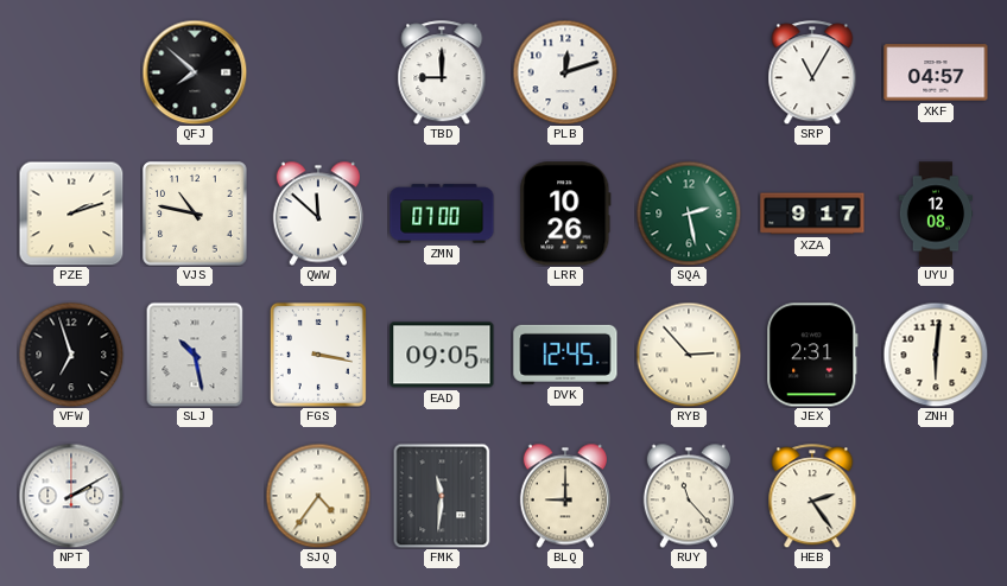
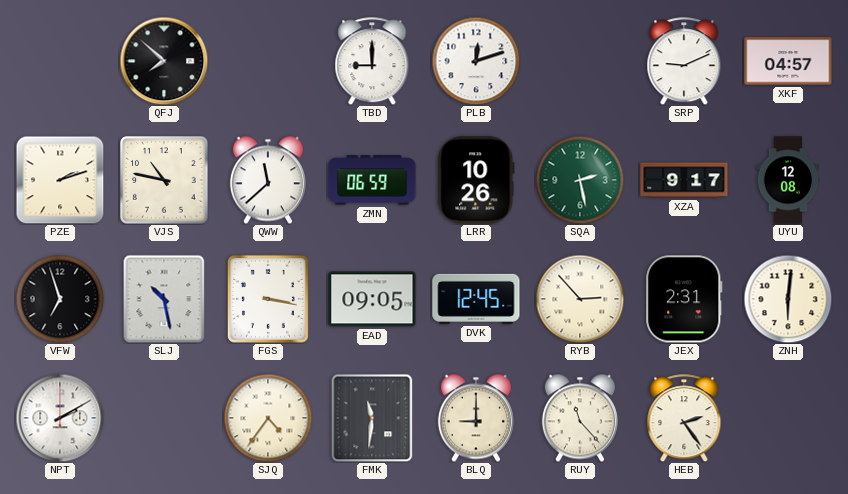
SRP: 11:05 -> 9:11 (684, 61)
QWW: 11:52 -> 11:38 (268, 180)
ZMN: 07:00 -> 06:59 (372, 180)
